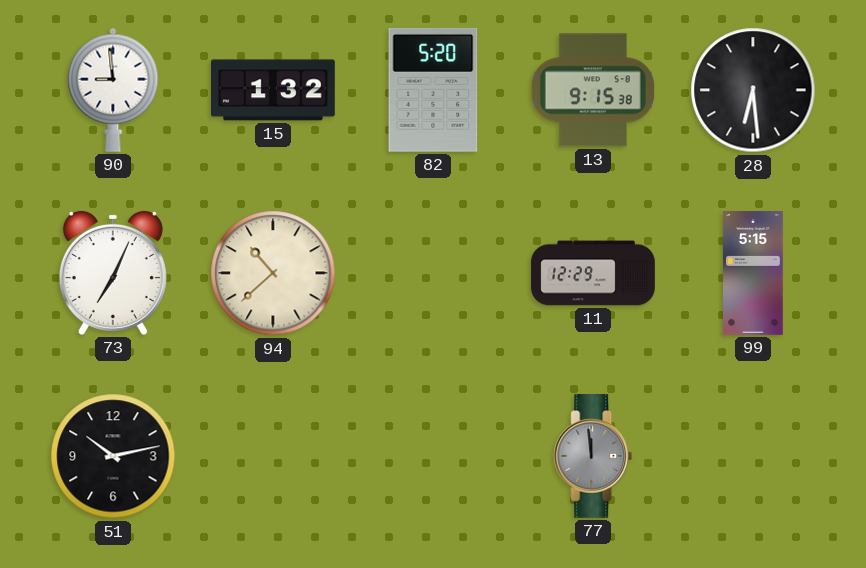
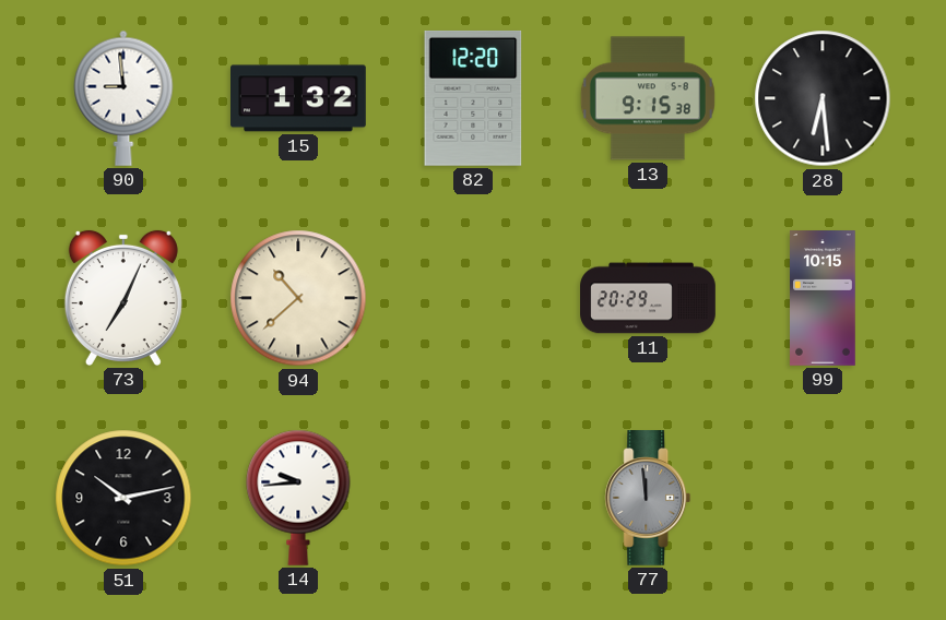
82: 5:20 -> 12:20 (473, 98)
11: 12:29 -> 20:29 (648, 298)
99: 5:15 -> 10:15 (824, 298)
14: none -> 9:44 (298, 498)
